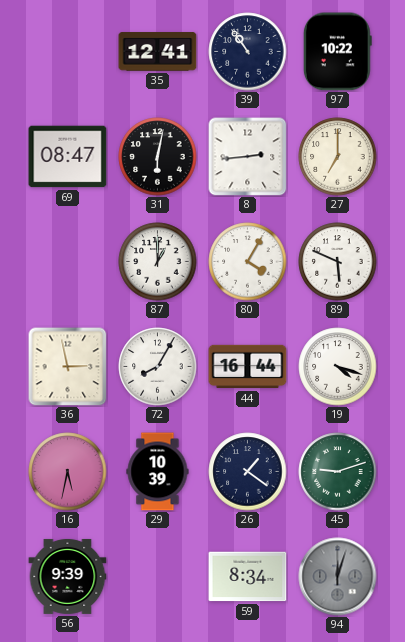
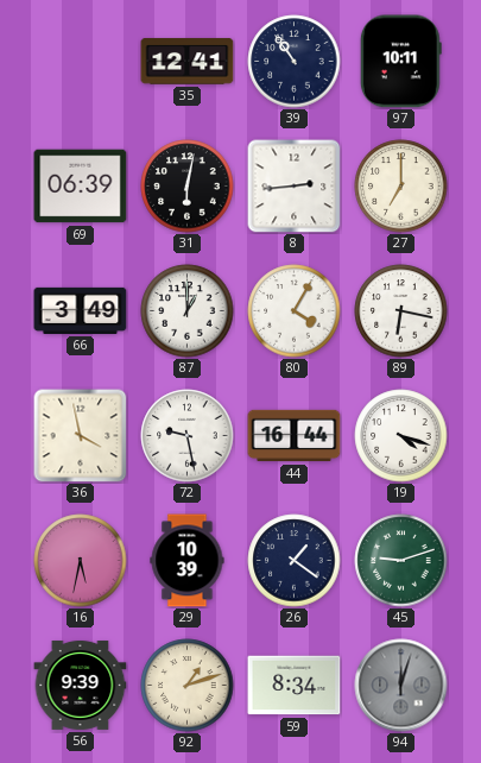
97: 10:22 -> 10:11 (400, 62)
69: 08:47 -> 06:39 (81, 187)
66: none -> 3:49 (81, 310)
89: 5:49 -> 6:17 (401, 311)
36: 2:58 -> 3:58 (81, 436)
72: 8:05 -> 9:28 (188, 436)
92: none -> 1:12 (188, 686)
